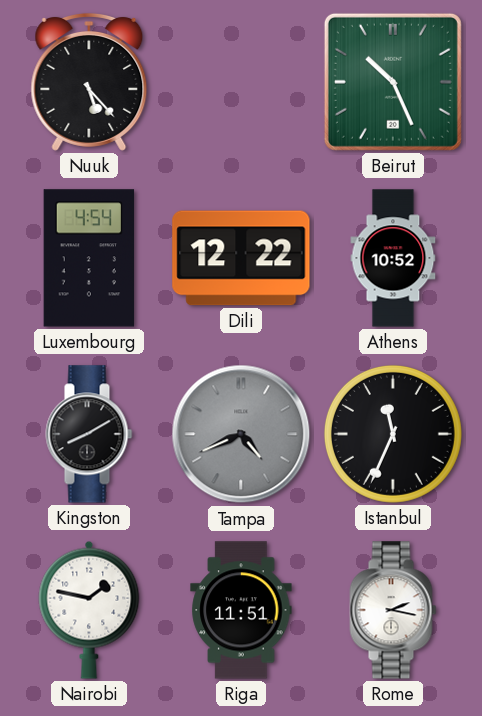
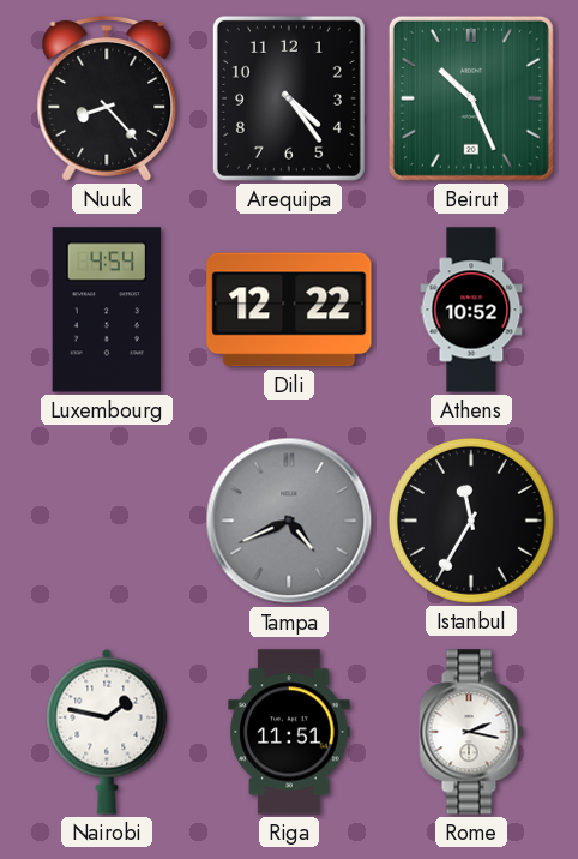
Nuuk: 5:23 -> 8:23 (107, 98)
Arequipa: none -> 4:24 (289, 98)
Kingston: 8:10 -> none (89, 434)
Istanbul: 11:34 -> 11:35 (471, 521)
